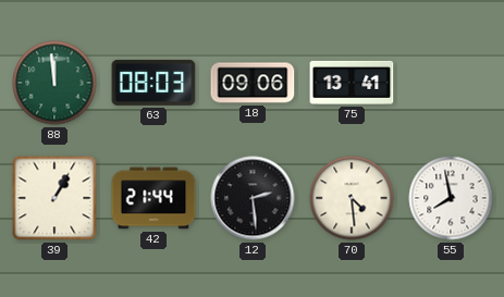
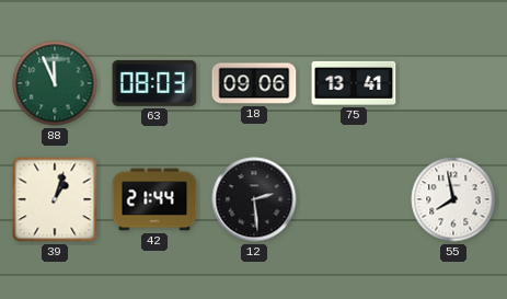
88: 11:59 -> 11:56 (55, 83)
39: 1:05 -> 1:03 (55, 199)
70: 4:29 -> none (352, 198)
